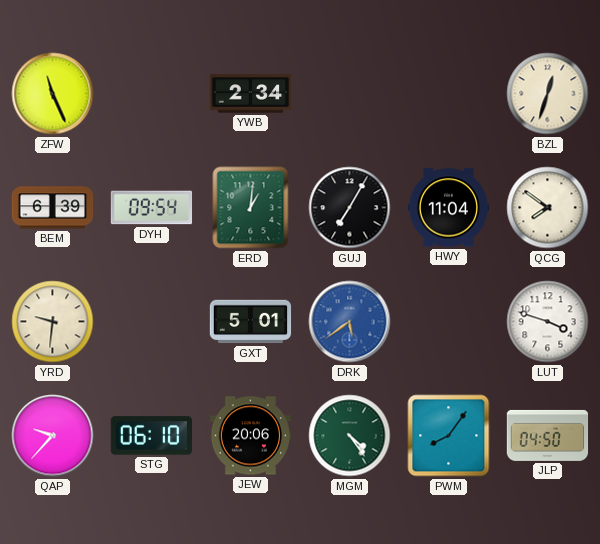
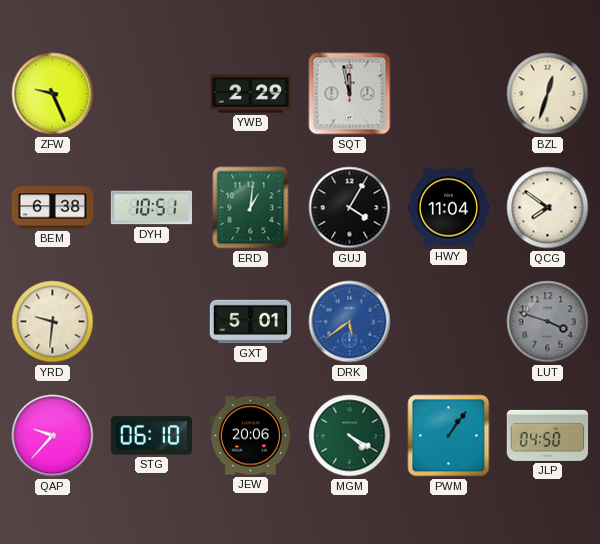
ZFW: 11:26 -> 9:26 (53, 94)
YWB: 2:34 -> 2:29 (251, 94)
SQT: none -> 11:58 (350, 94)
BEM: 6:39 -> 6:38 (53, 208)
DYH: 09:54 -> 10:51 (152, 208)
GUJ: 7:05 -> 4:05 (350, 208)
LUT dial: white -> grey (548, 322)
MGM: 4:24 -> 4:20 (350, 436)
PWM: 8:06 -> 1:06 (449, 436)
